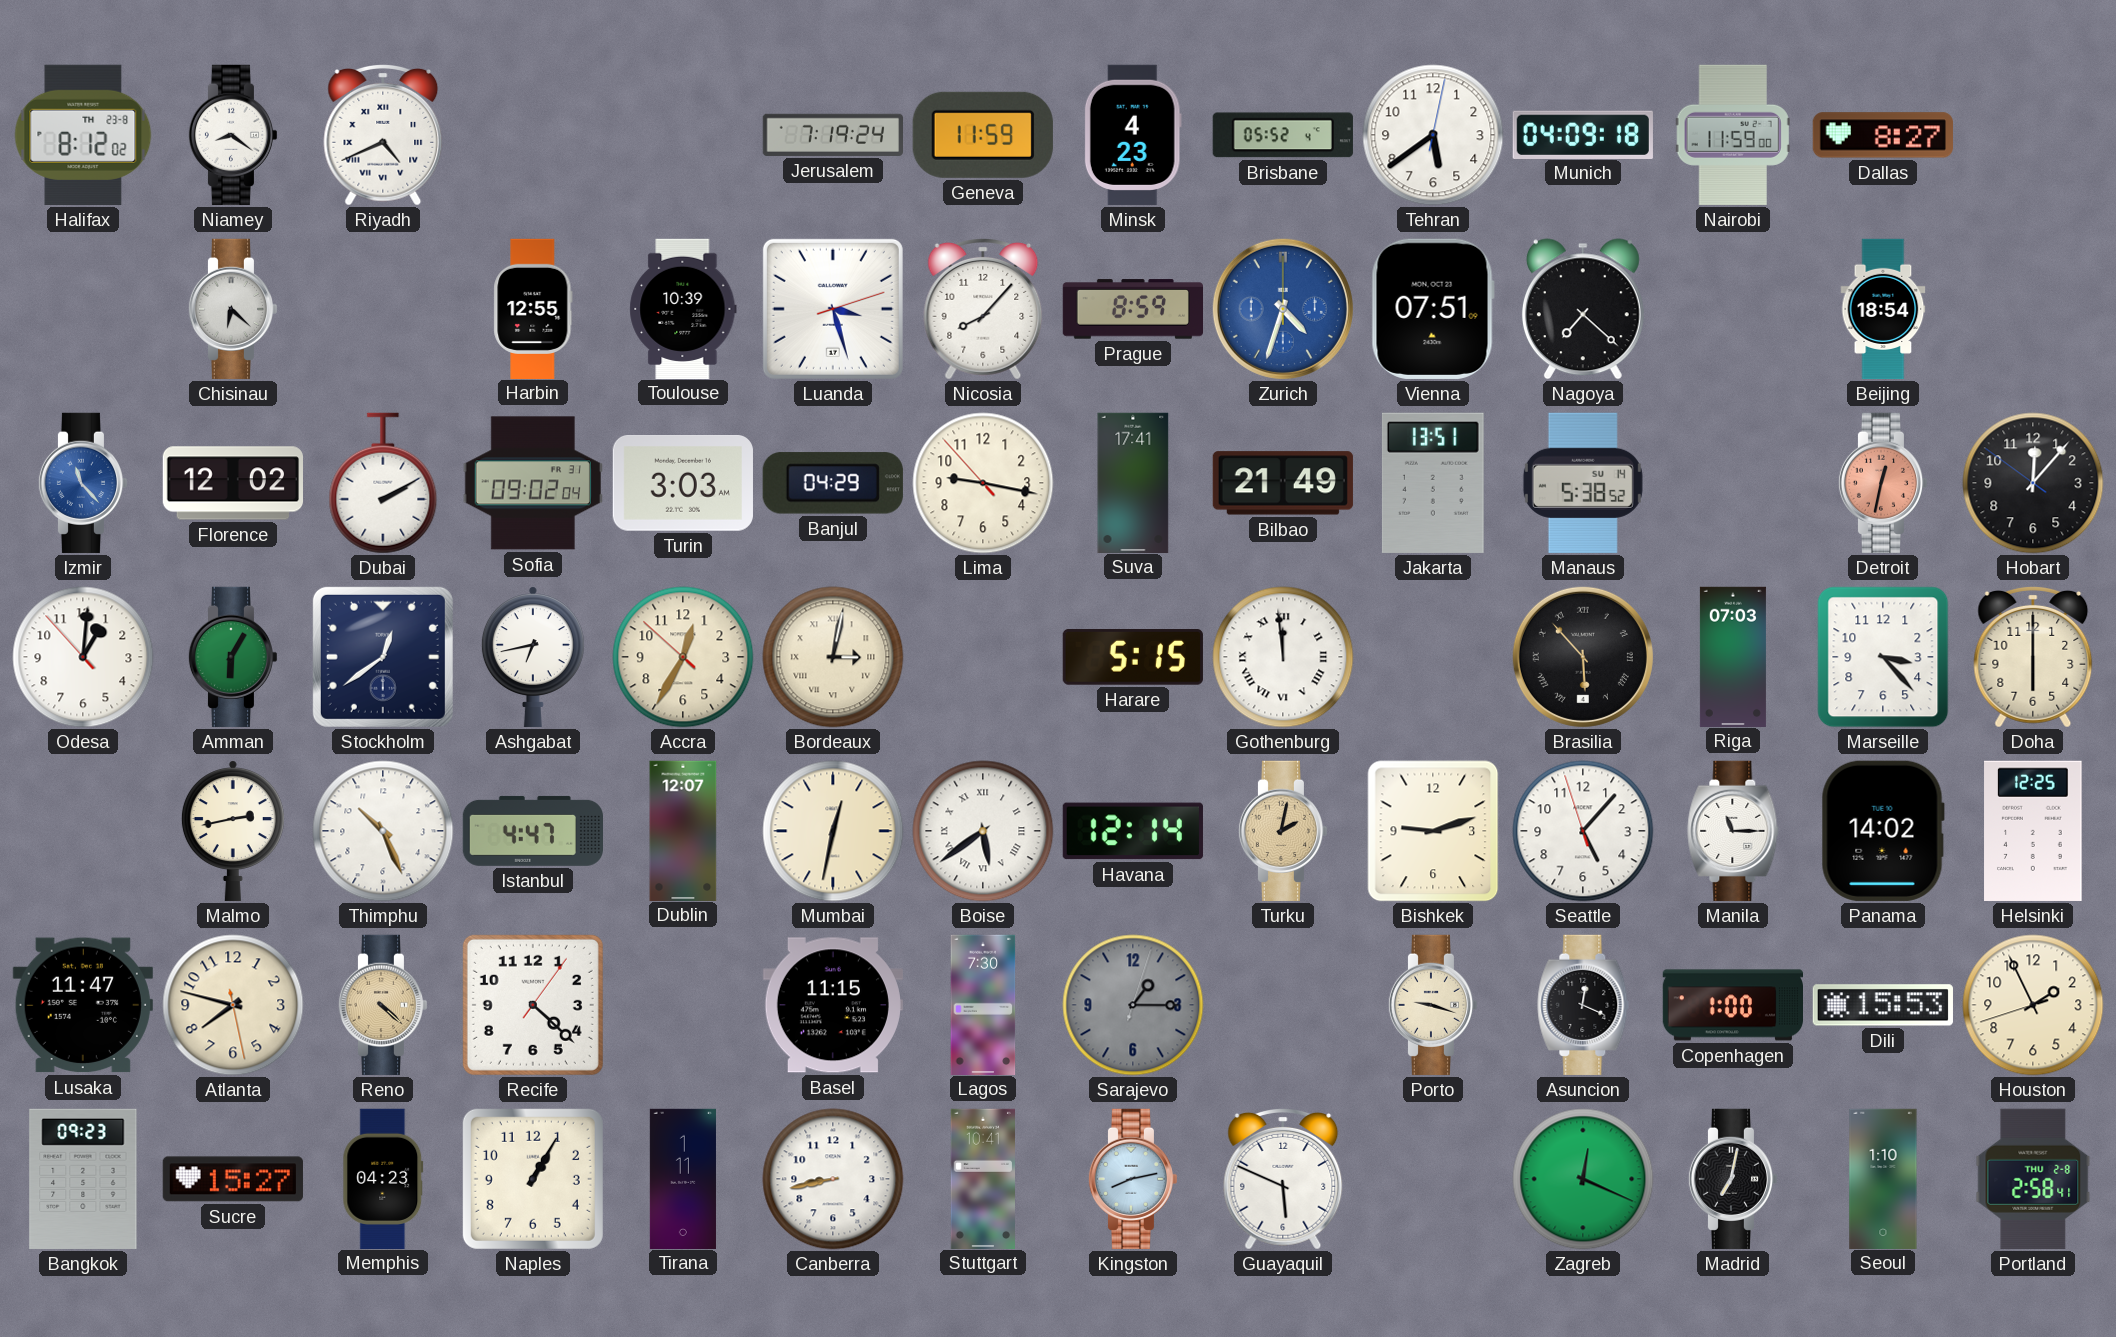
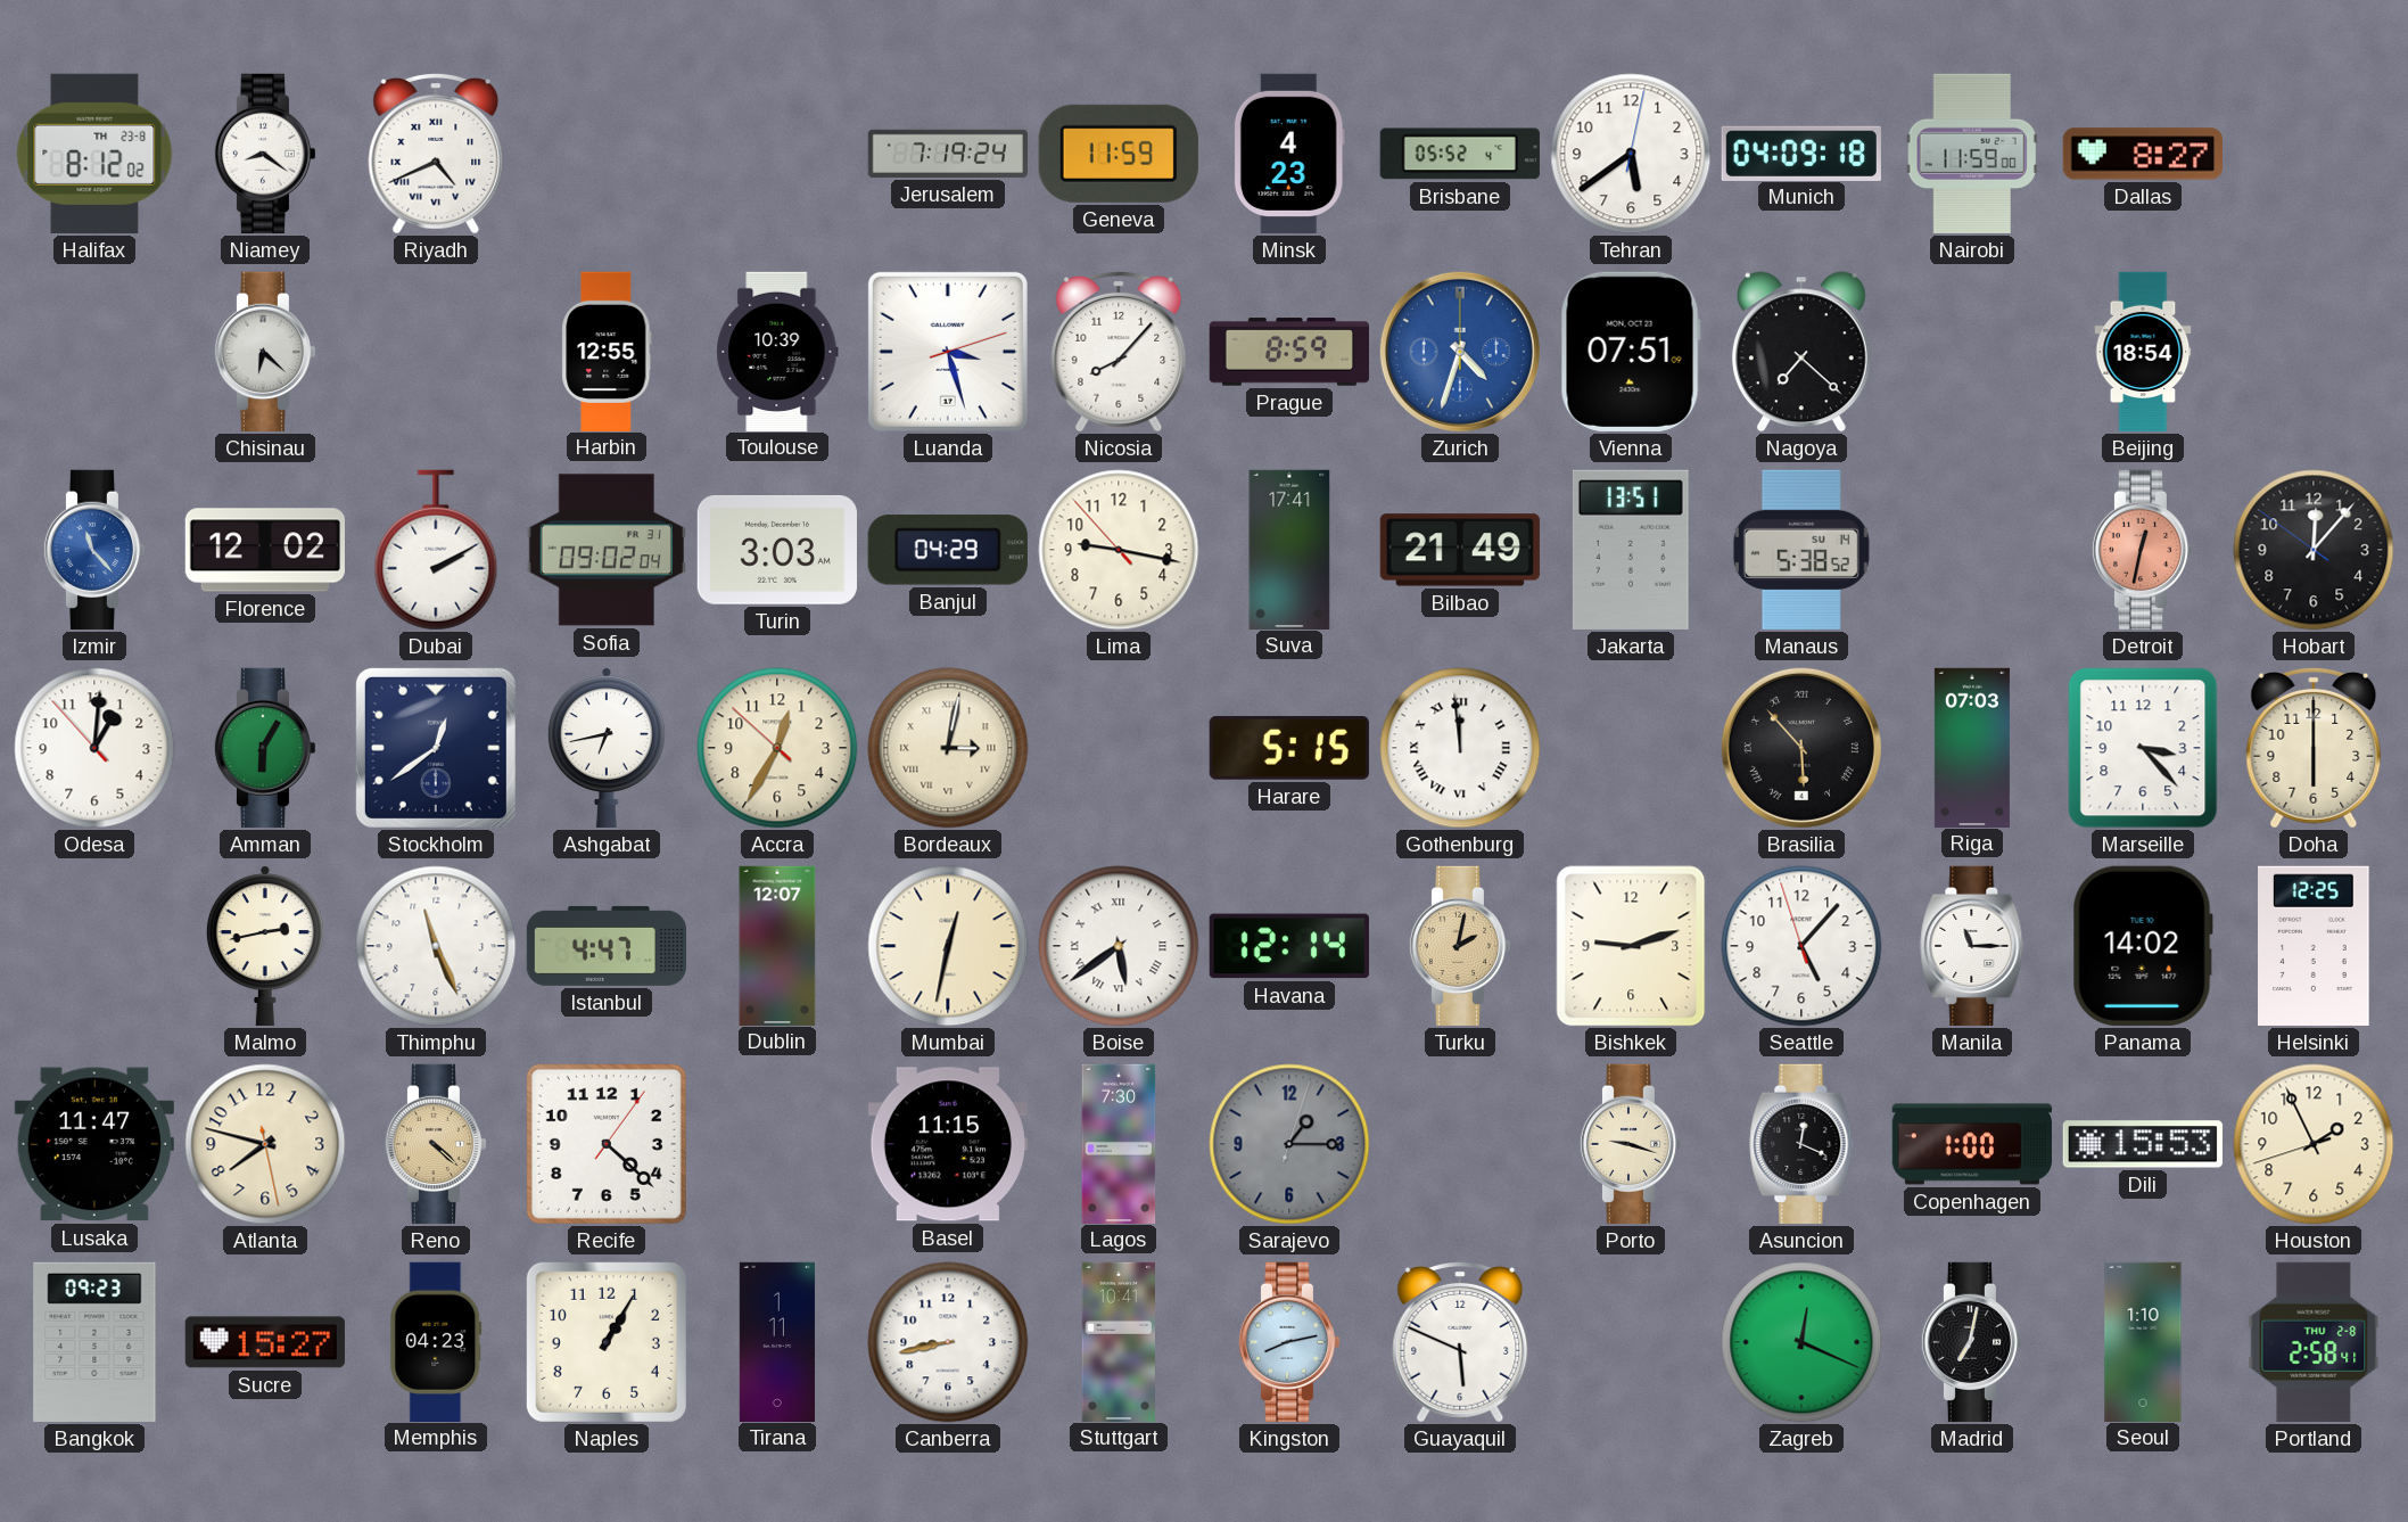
Thimphu: 10:26 -> 11:26 (436, 946)
